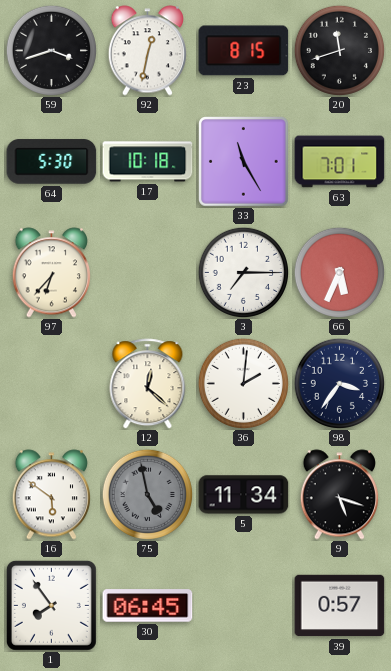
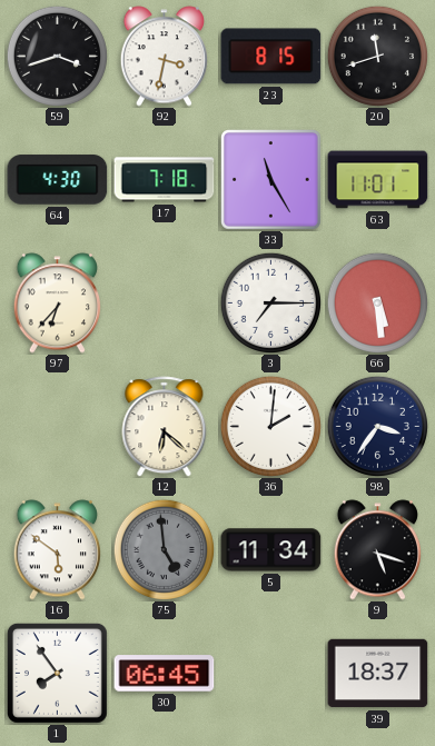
92: 12:32 -> 3:32 (164, 57)
64: 5:30 -> 4:30 (58, 180)
17: 10:18 -> 7:18 (165, 180)
63: 7:01 -> 11:01 (378, 180)
66: 5:34 -> 5:29 (377, 302)
12: 12:22 -> 6:22 (165, 427)
75: 4:58 -> 4:59 (164, 549)
39: 0:57 -> 18:37 (378, 674)
